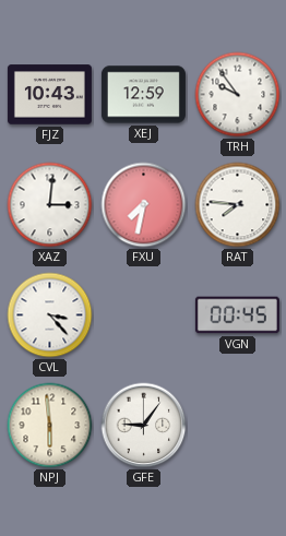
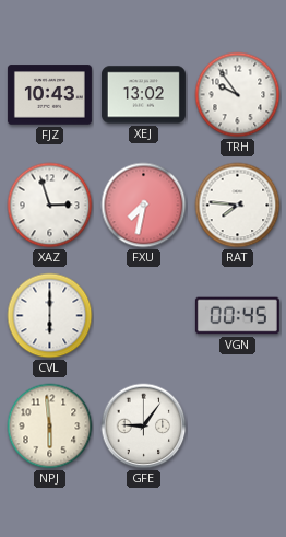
XEJ: 12:59 -> 13:02 (143, 95)
XAZ: 3:01 -> 2:57 (50, 206)
CVL: 3:23 -> 6:00 (50, 316)
